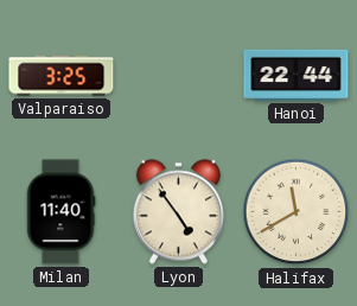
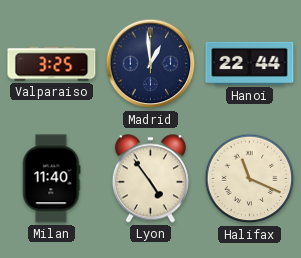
Madrid: none -> 12:59 (151, 64)
Halifax: 11:40 -> 11:19 (250, 179)
